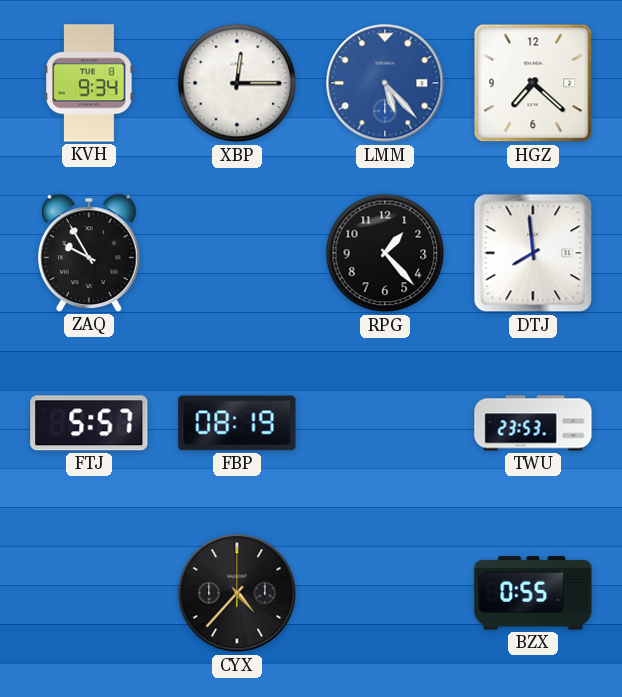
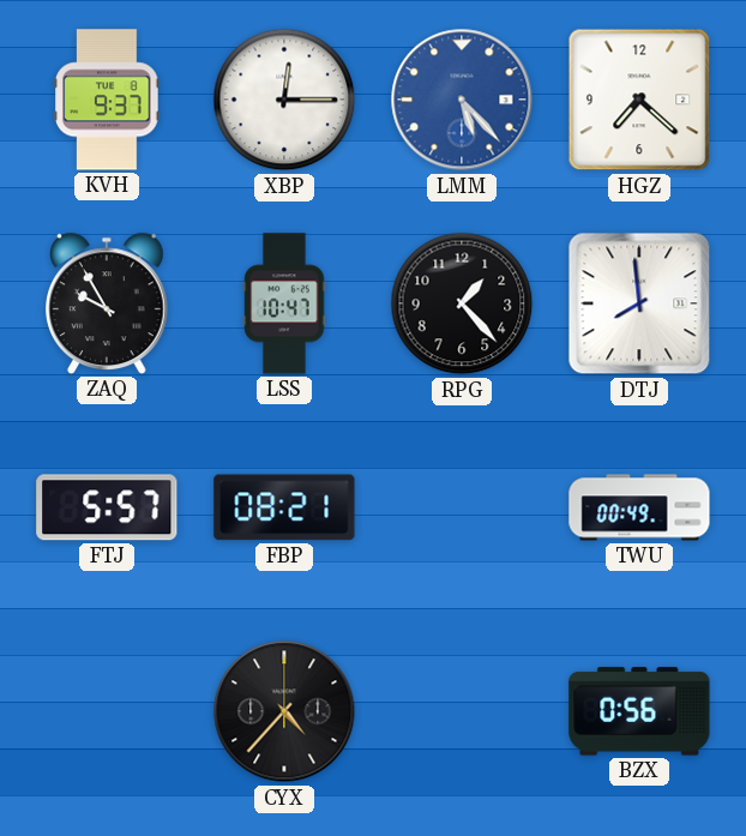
KVH: 9:34 -> 9:37 (107, 100)
LSS: none -> 10:47 (284, 303)
FBP: 08:19 -> 08:21 (284, 507)
TWU: 23:53 -> 00:49 (639, 507)
BZX: 0:55 -> 0:56 (639, 711)
